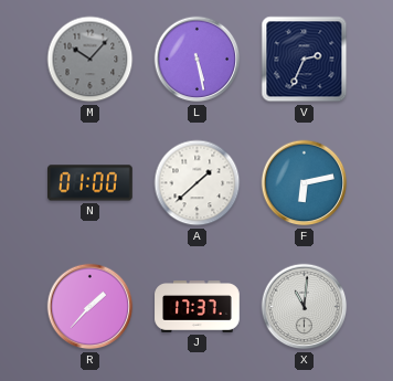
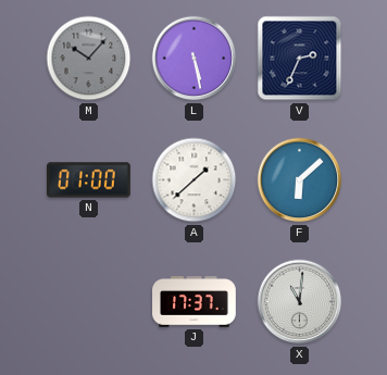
F: 6:13 -> 6:08 (300, 180)
R: 1:37 -> none (91, 307)
